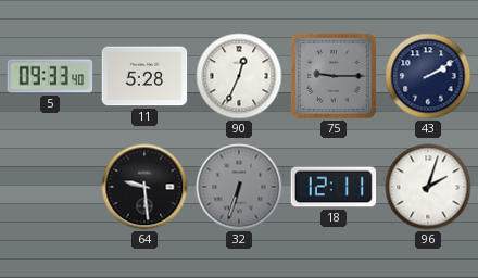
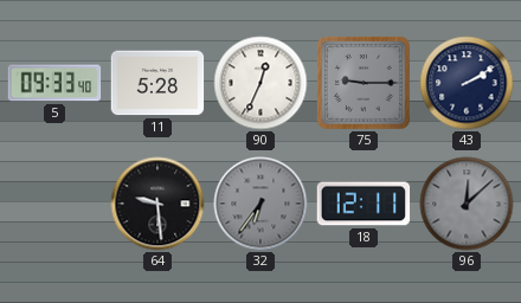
32: 6:33 -> 6:36 (260, 204)
96: 2:03 -> 12:08 (467, 204)
96 dial: white -> grey (467, 204)
